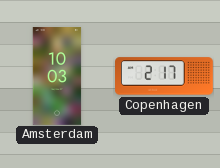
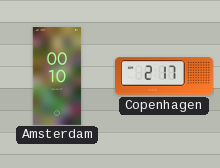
Amsterdam: 10:03 -> 00:10 (57, 76)
